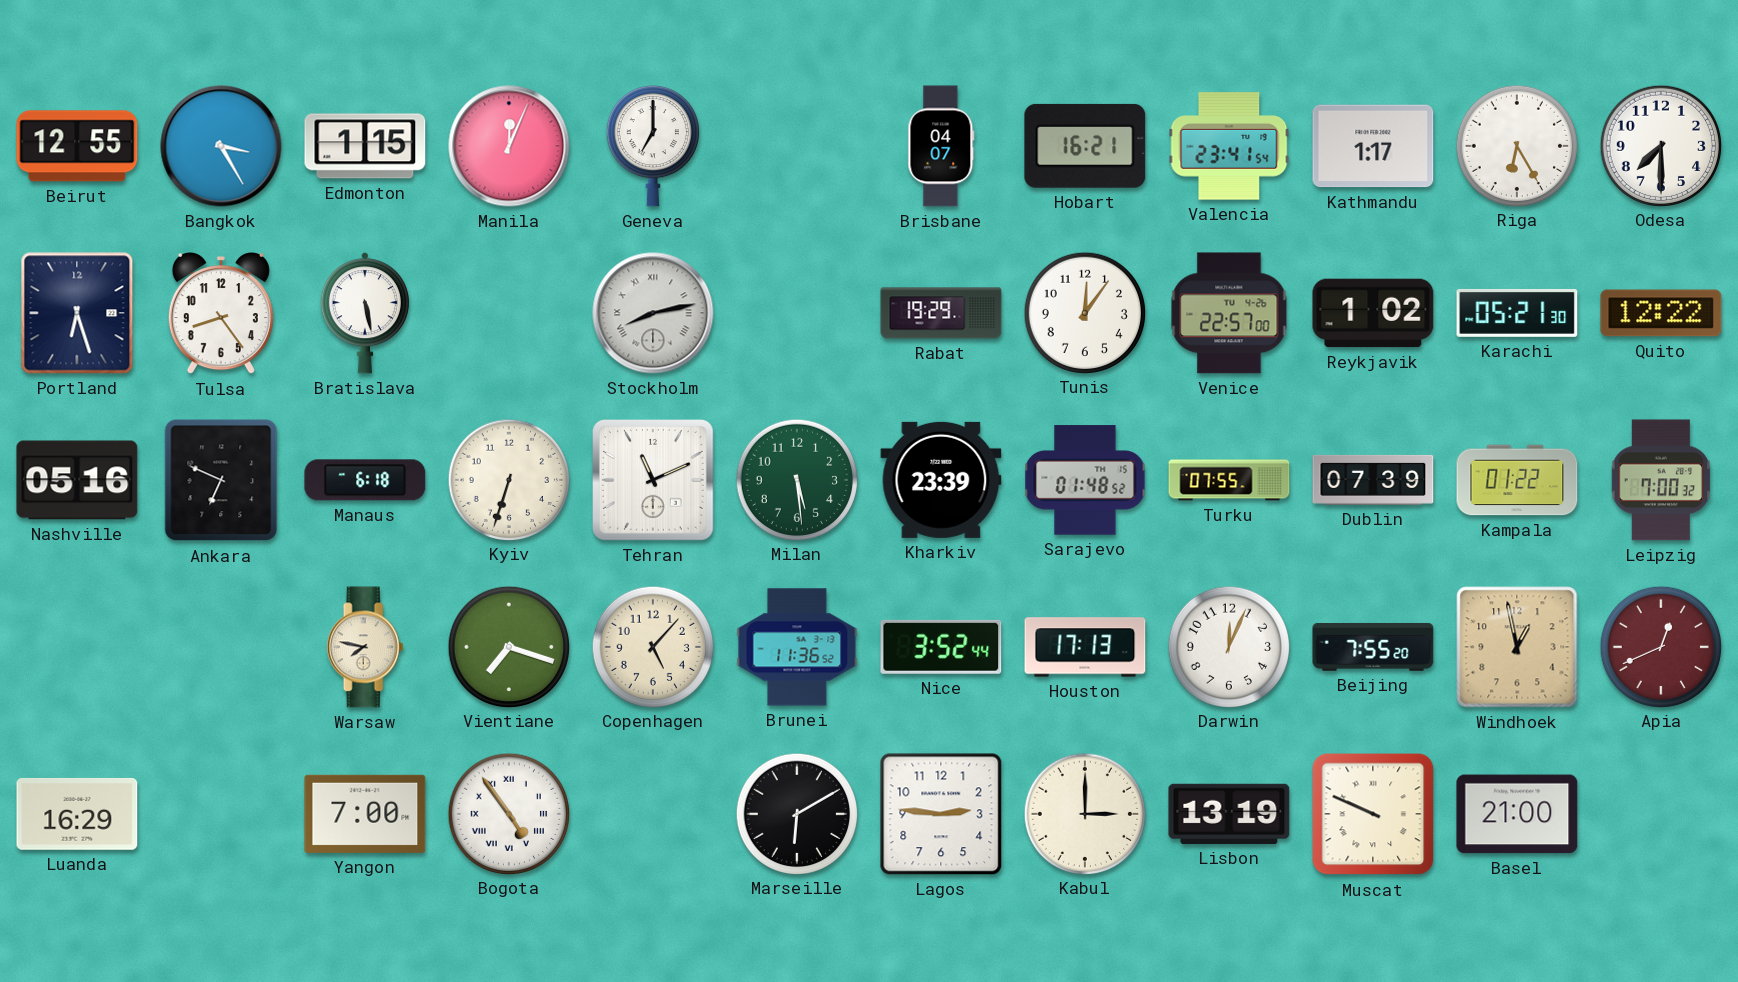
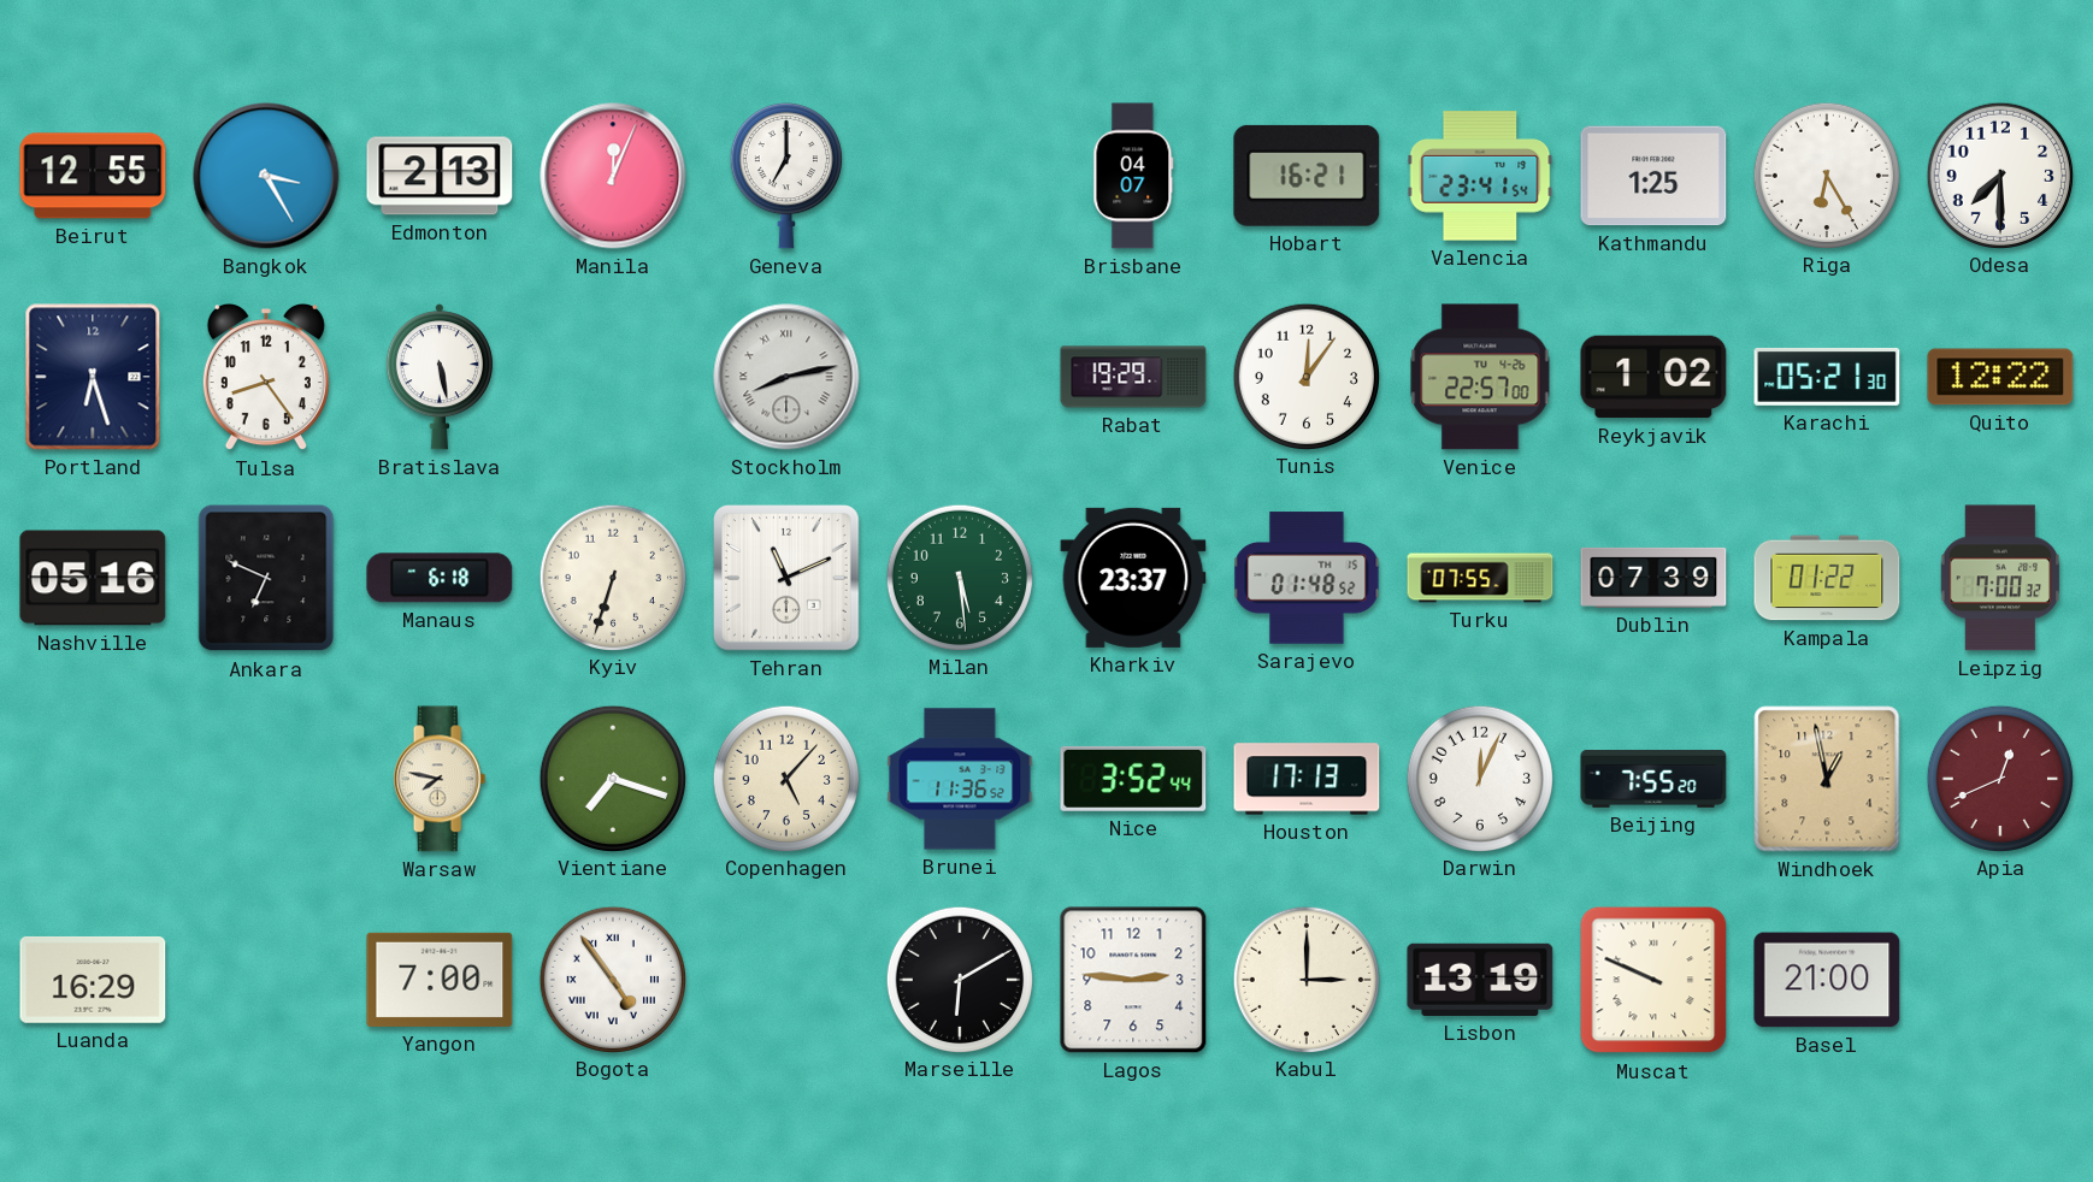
Edmonton: 1:15 -> 2:13 (440, 176)
Kathmandu: 1:17 -> 1:25 (1653, 176)
Kharkiv: 23:39 -> 23:37 (1133, 578)
